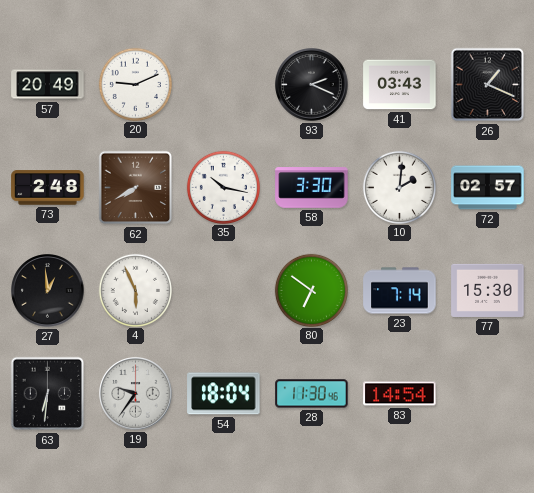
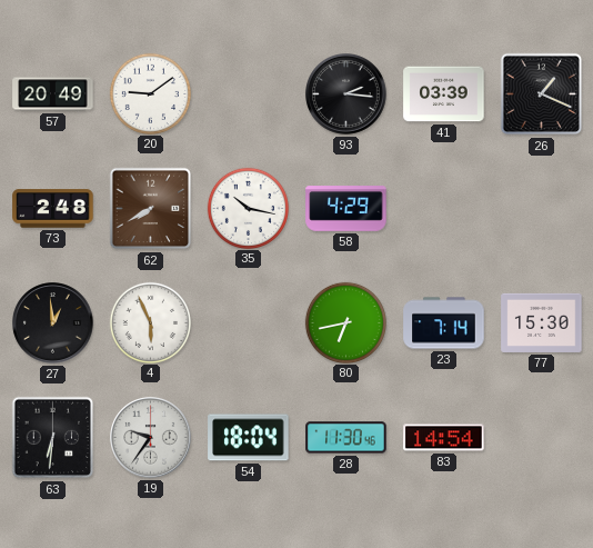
20: 9:11 -> 9:09 (150, 93)
93: 2:19 -> 2:16 (346, 94)
41: 03:43 -> 03:39 (444, 94)
58: 3:30 -> 4:29 (346, 209)
10: 2:01 -> none (399, 187)
72: 02:57 -> none (488, 188)
80: 6:51 -> 6:43 (345, 322)
